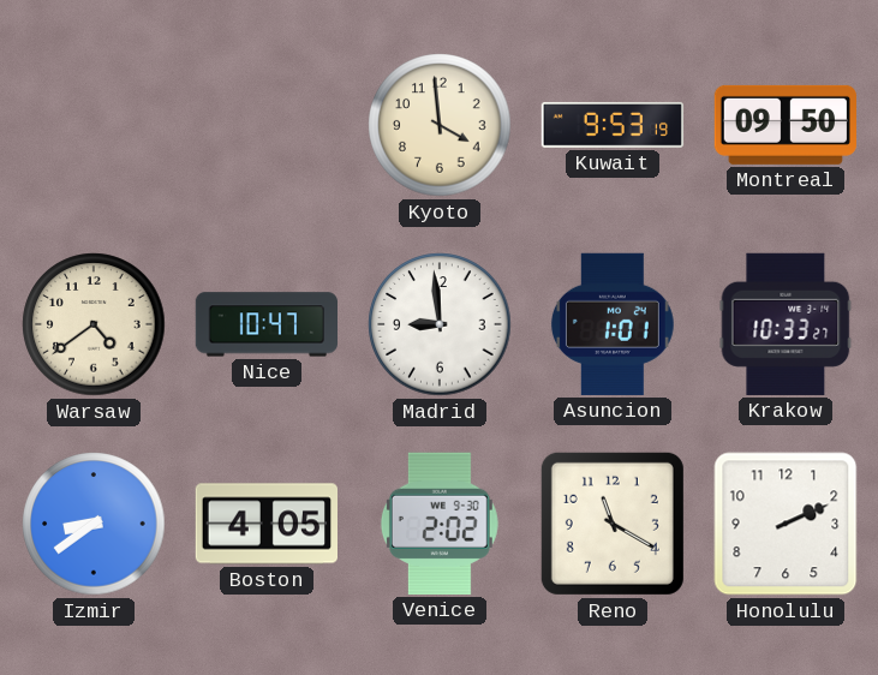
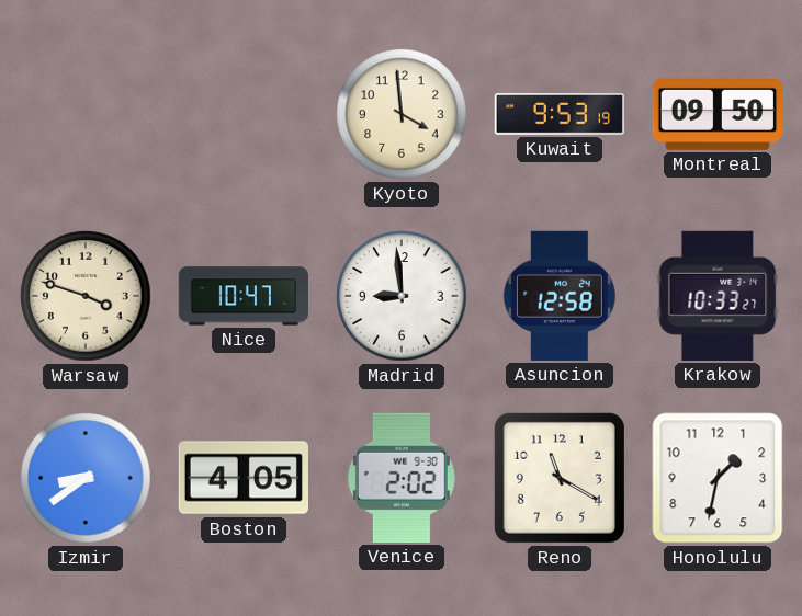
Warsaw: 4:39 -> 3:48 (86, 296)
Asuncion: 1:01 -> 12:58 (560, 296)
Honolulu: 2:11 -> 1:32 (718, 478)
